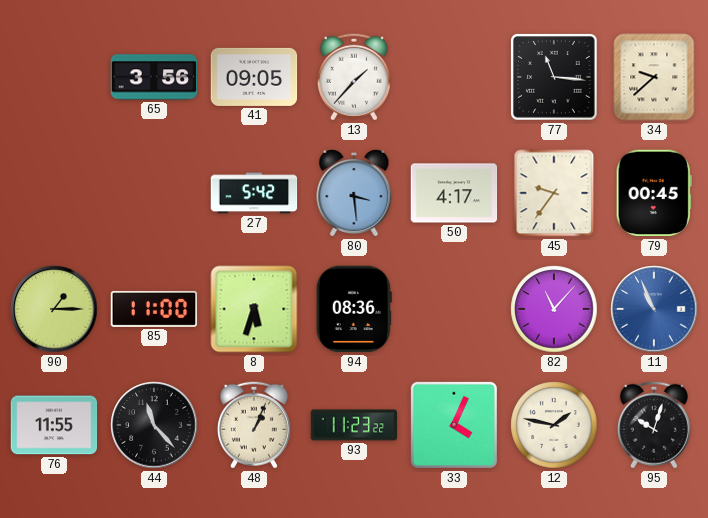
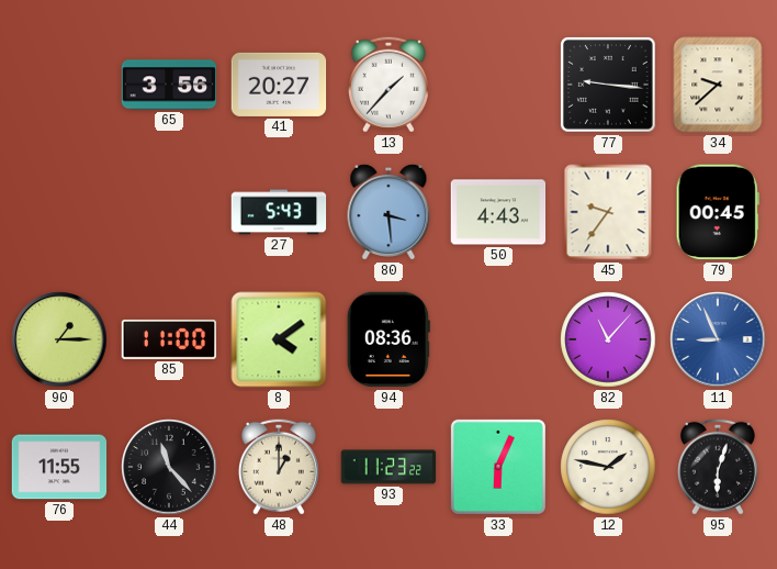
41: 09:05 -> 20:27 (279, 85)
77: 11:16 -> 9:16 (608, 85)
27: 5:42 -> 5:43 (279, 212)
50: 4:17 -> 4:43 (498, 212)
8: 5:33 -> 4:09 (279, 339)
11: 10:56 -> 8:56 (718, 339)
48: 1:04 -> 1:00 (279, 467)
33: 4:04 -> 6:04 (498, 467)
95: 10:03 -> 6:03 (718, 467)
